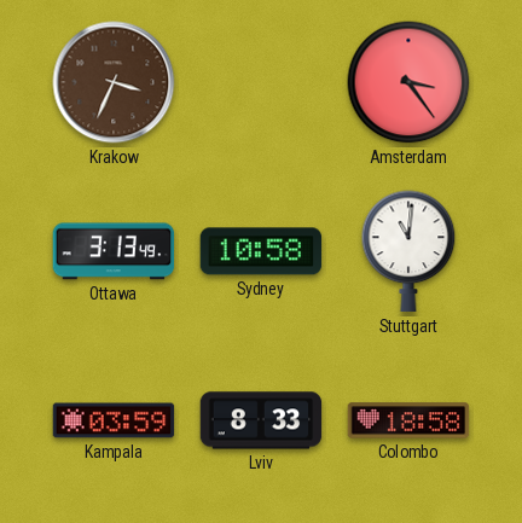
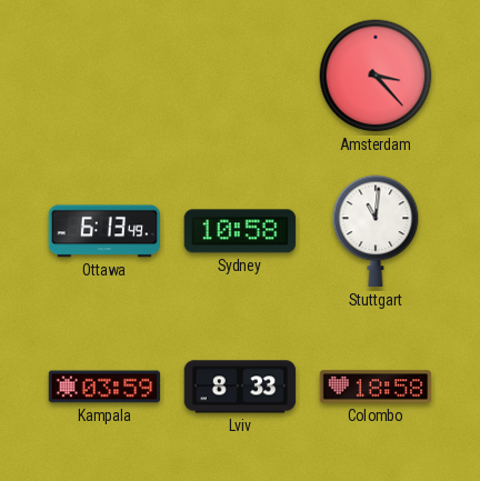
Krakow: 3:34 -> none (114, 82)
Amsterdam: 3:24 -> 3:23 (376, 76)
Ottawa: 3:13 -> 6:13 (104, 231)
